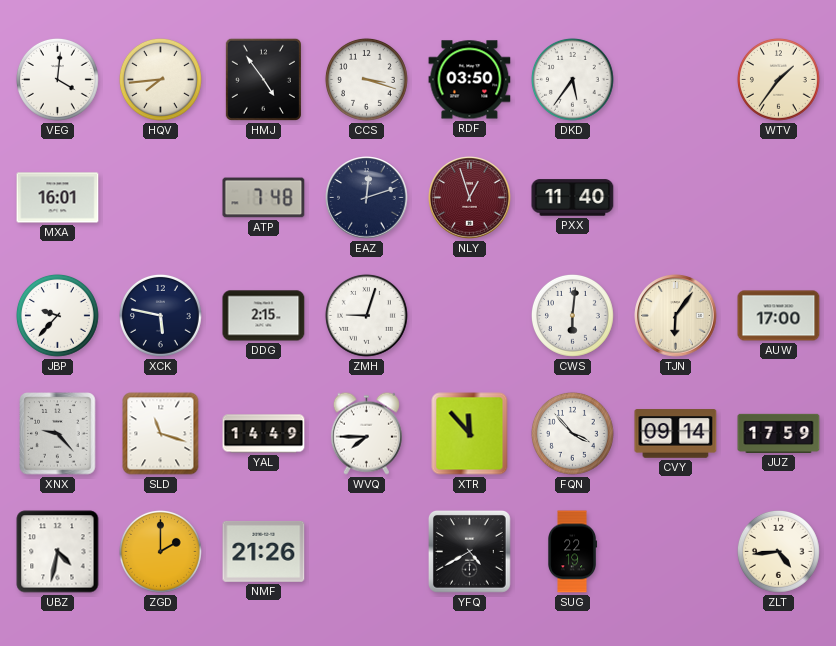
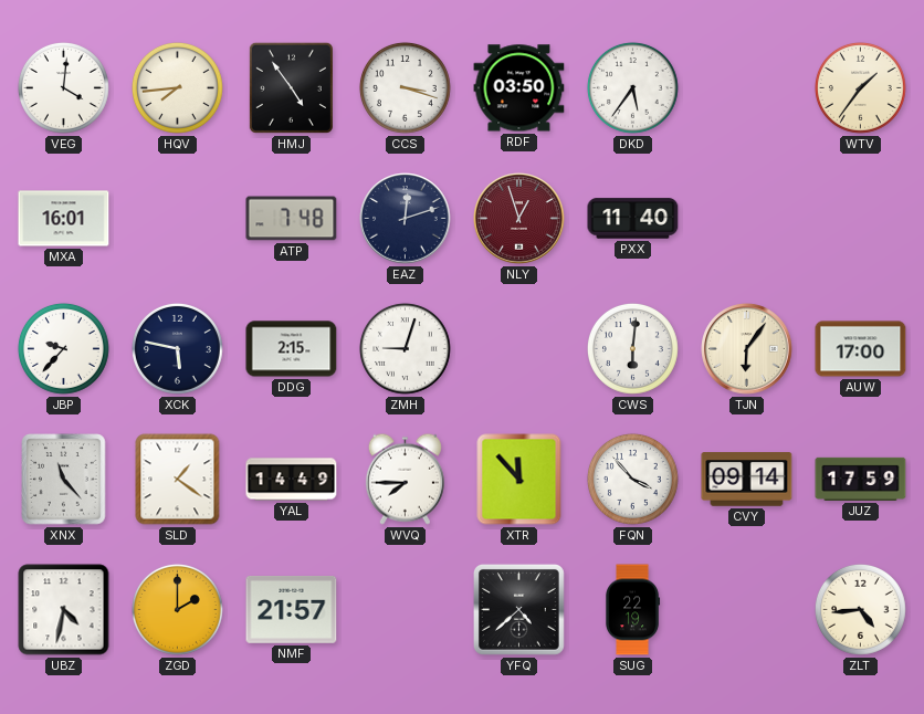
XNX: 9:23 -> 11:23 (64, 480)
SLD: 11:18 -> 1:21 (178, 480)
NMF: 21:26 -> 21:57 (292, 609)
YFQ: 4:40 -> 4:38 (518, 609)
